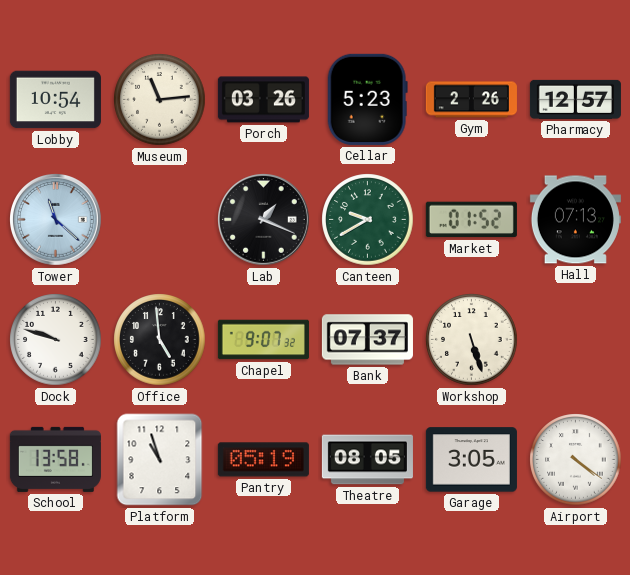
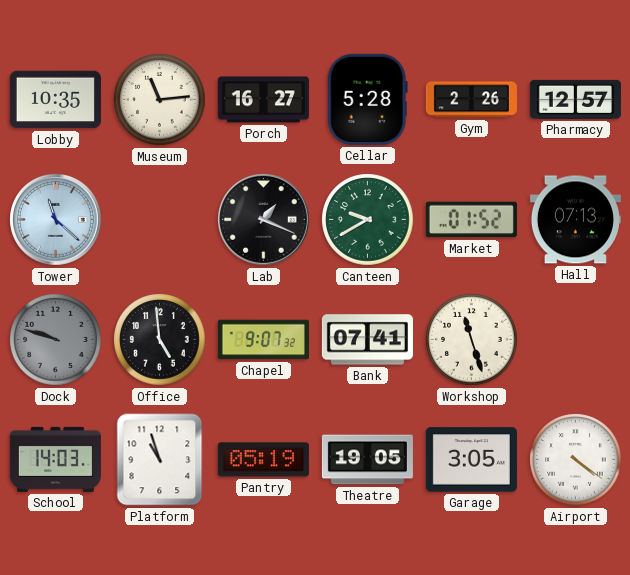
Lobby: 10:54 -> 10:35 (55, 100)
Porch: 03:26 -> 16:27 (263, 100)
Cellar: 5:23 -> 5:28 (367, 99)
Dock dial: white -> grey (56, 340)
Bank: 07:37 -> 07:41 (367, 340)
Workshop: 5:27 -> 11:27 (472, 340)
School: 13:58 -> 14:03 (55, 459)
Theatre: 08:05 -> 19:05 (367, 460)
